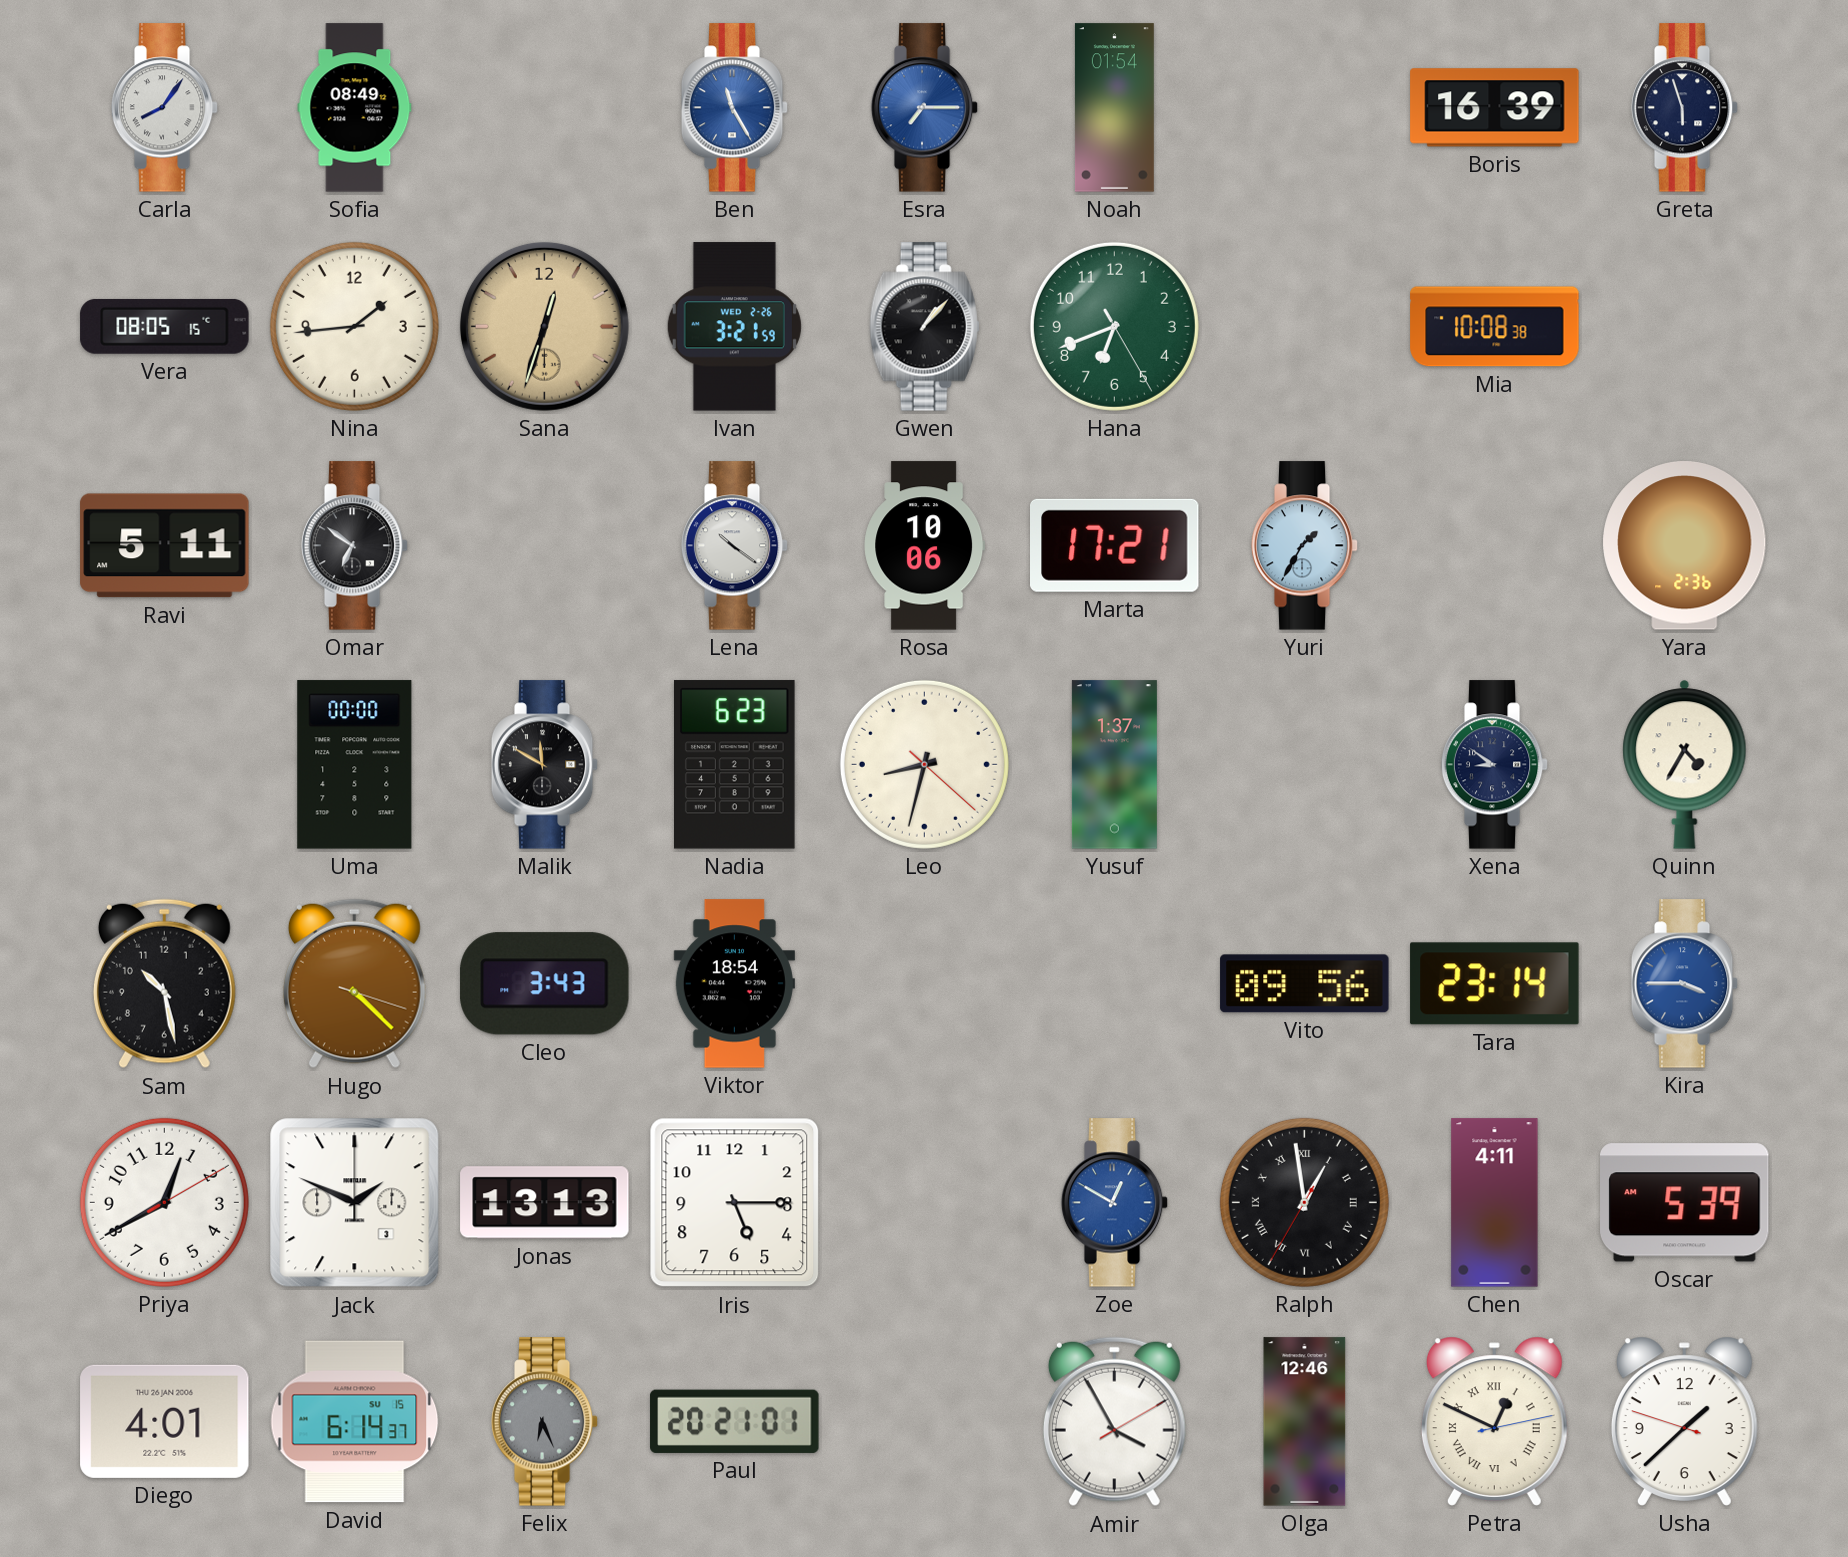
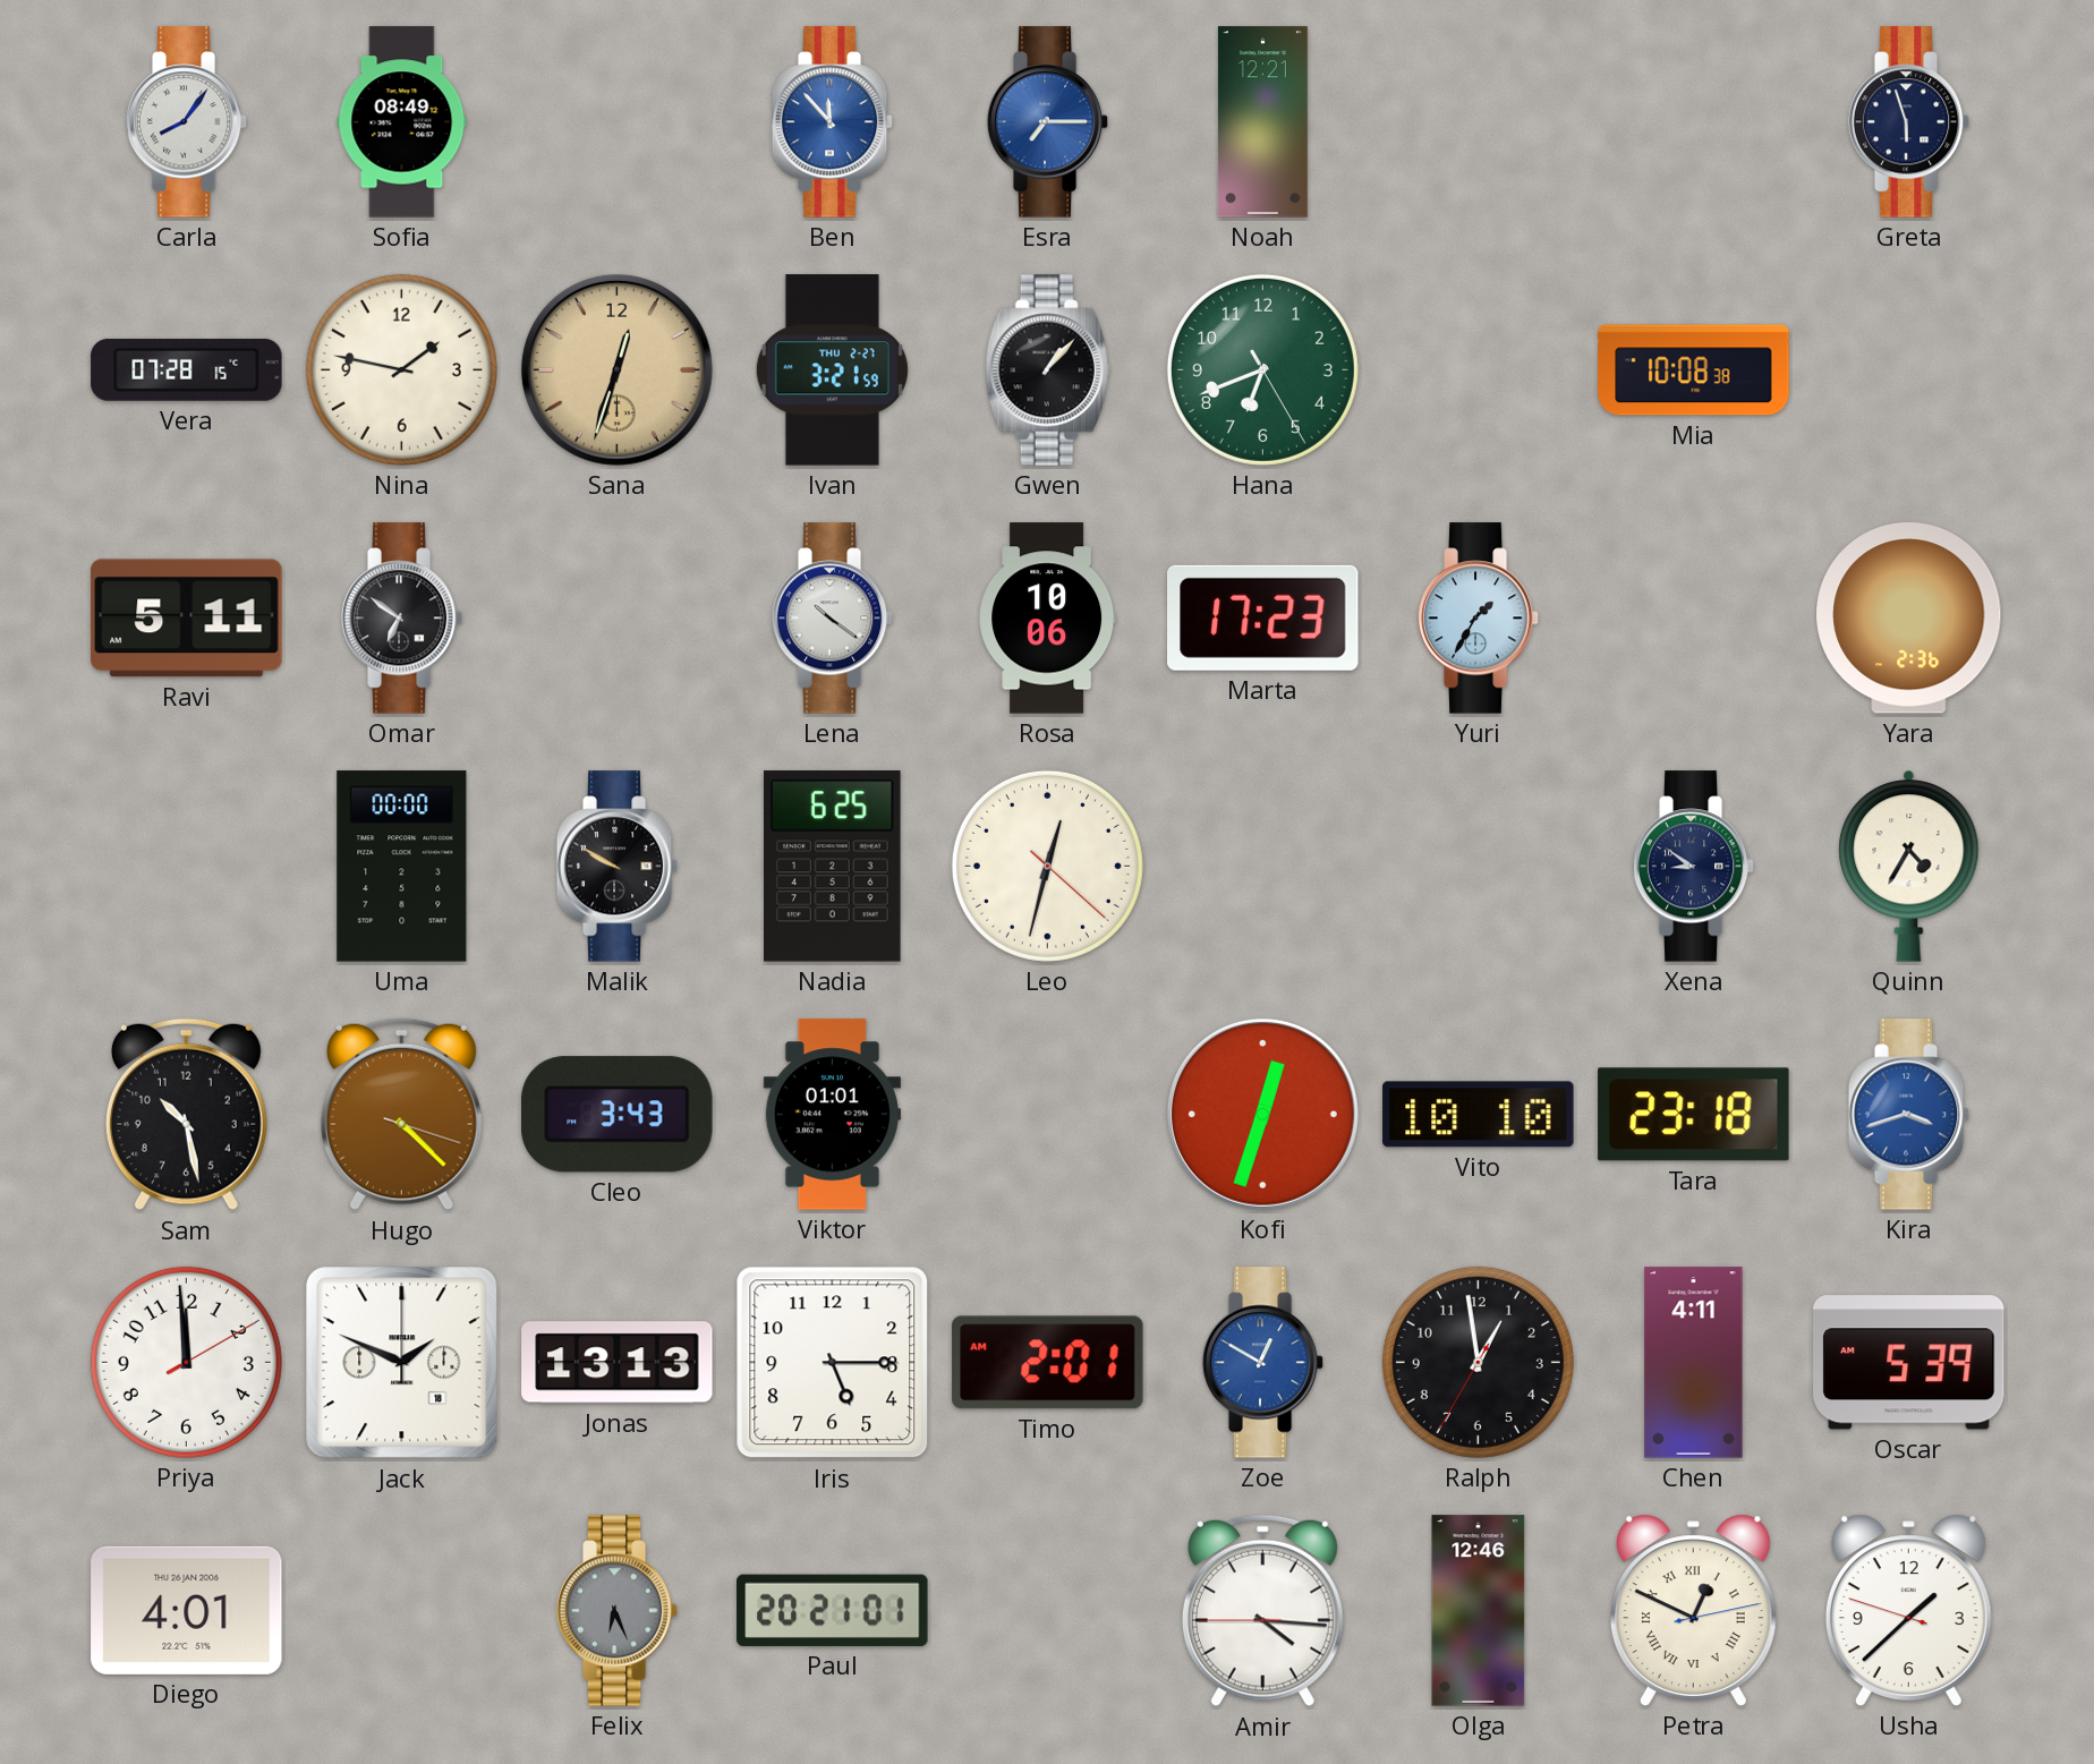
Ben: 11:25 -> 11:53 (833, 122)
Noah: 01:54 -> 12:21 (1262, 122)
Boris: 16:39 -> none (1495, 108)
Vera: 08:05 -> 07:28 (187, 369)
Nina: 1:44 -> 1:47 (401, 369)
Ivan date: WED 2-26 -> THU 2-27 (832, 370)
Marta: 17:21 -> 17:23 (1263, 617)
Malik: 11:50 -> 9:50 (618, 867)
Nadia: 6:23 -> 6:25 (833, 867)
Leo: 8:32 -> 12:32 (1047, 866)
Yusuf: 1:37 -> none (1114, 765)
Viktor: 18:54 -> 01:01 (832, 1115)
Kofi: none -> 12:33 (1262, 1114)
Vito: 09:56 -> 10:10 (1479, 1115)
Tara: 23:14 -> 23:18 (1694, 1115)
Kira: 3:45 -> 3:42 (1909, 1115)
Priya: 12:40 -> 11:59 (186, 1362)
Jack date: 3 -> 18 (402, 1363)
Timo: none -> 2:01 (1048, 1363)
Ralph numerals: Roman -> Arabic (1478, 1362)
David: 6:14 -> none (355, 1422)
Amir: 3:55 -> 4:15 (1262, 1611)
